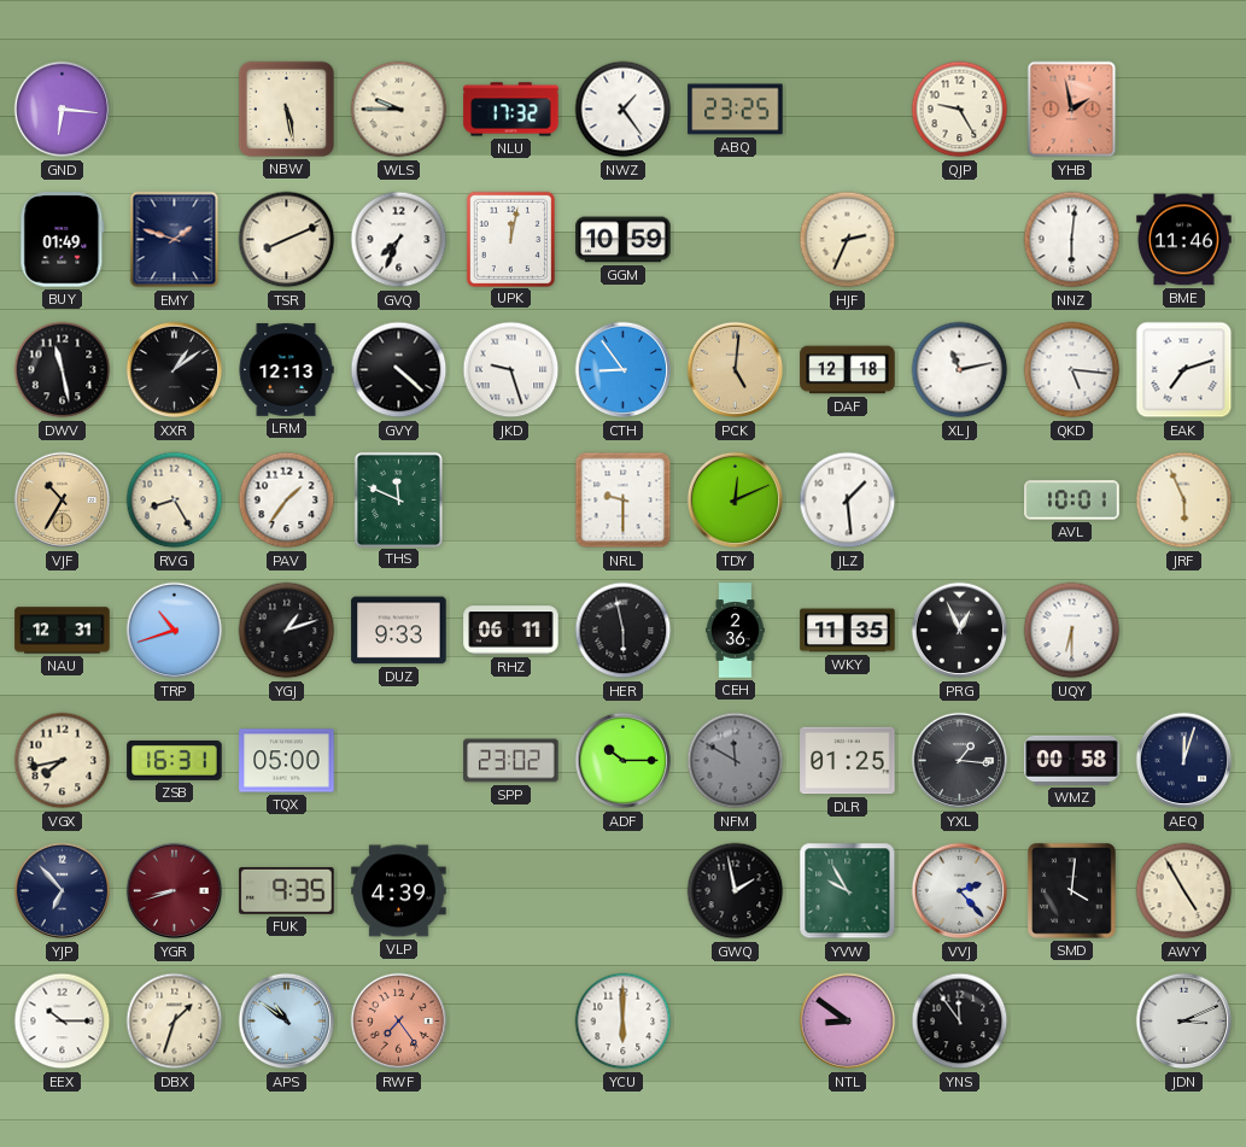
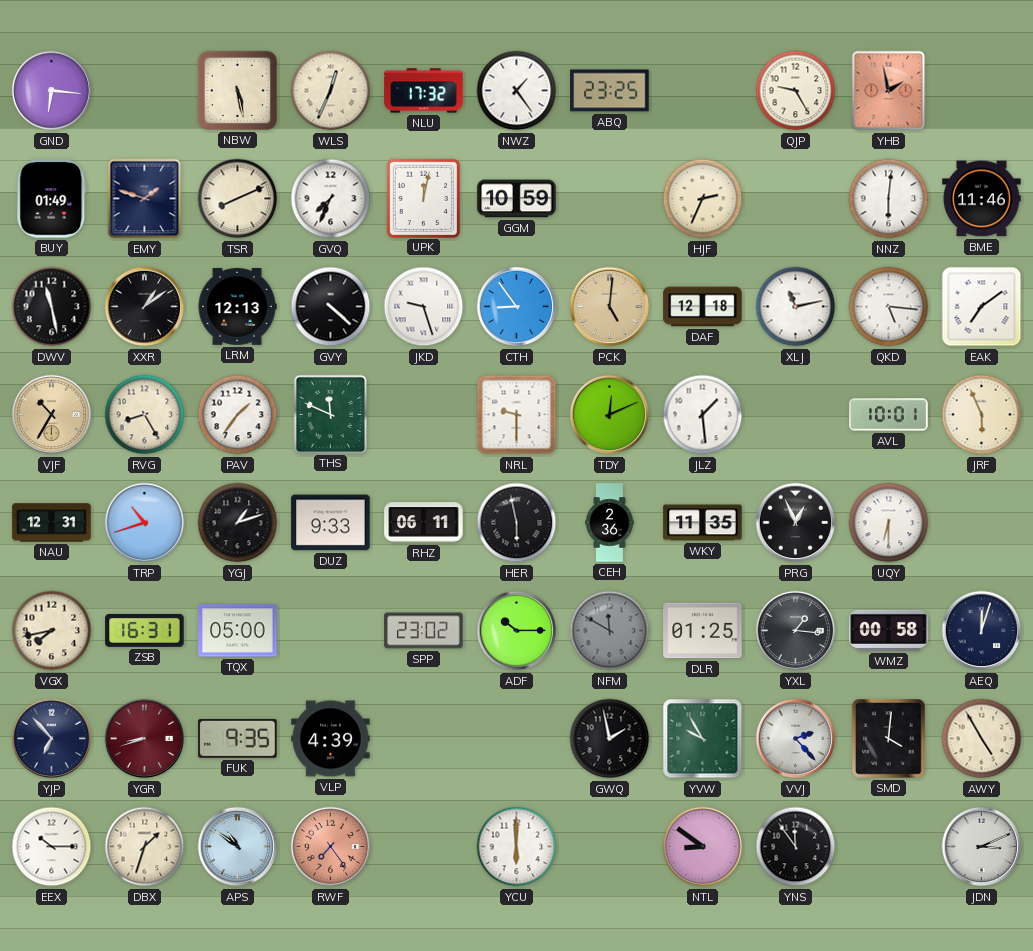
WLS: 9:45 -> 12:34 (331, 91)
EAK: 7:12 -> 7:09 (982, 307)
